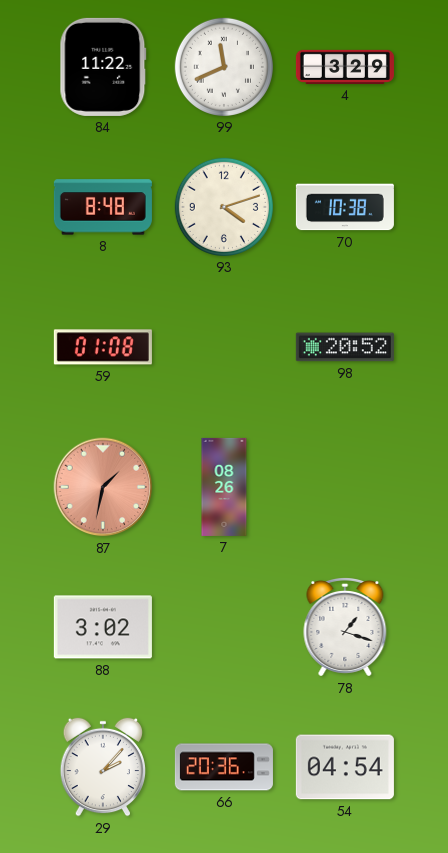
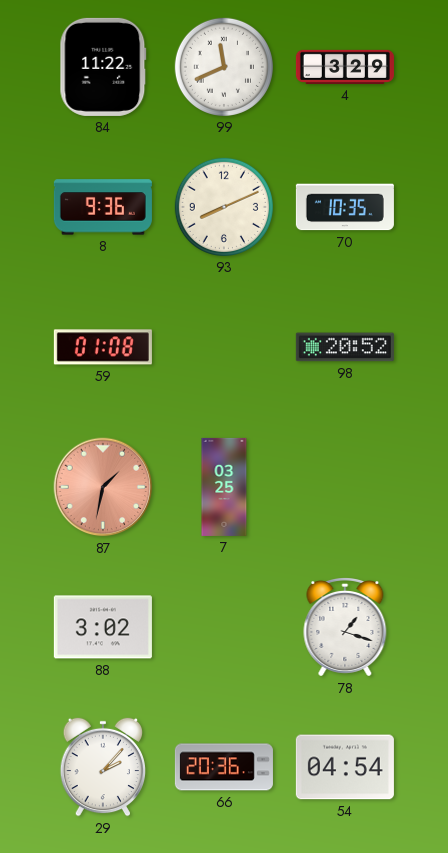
8: 8:48 -> 9:36 (103, 207)
93: 4:12 -> 8:11 (224, 207)
70: 10:38 -> 10:35 (345, 207)
7: 08:26 -> 03:25 (224, 487)
